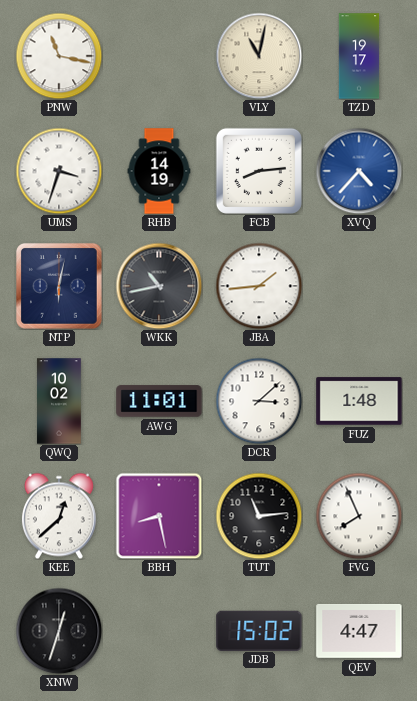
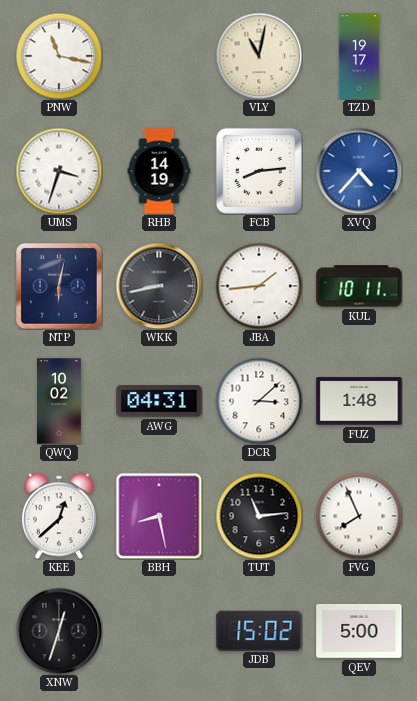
WKK: 10:43 -> 8:43 (159, 286)
KUL: none -> 10:11 (359, 286)
AWG: 11:01 -> 04:31 (159, 401)
QEV: 4:47 -> 5:00 (359, 631)
